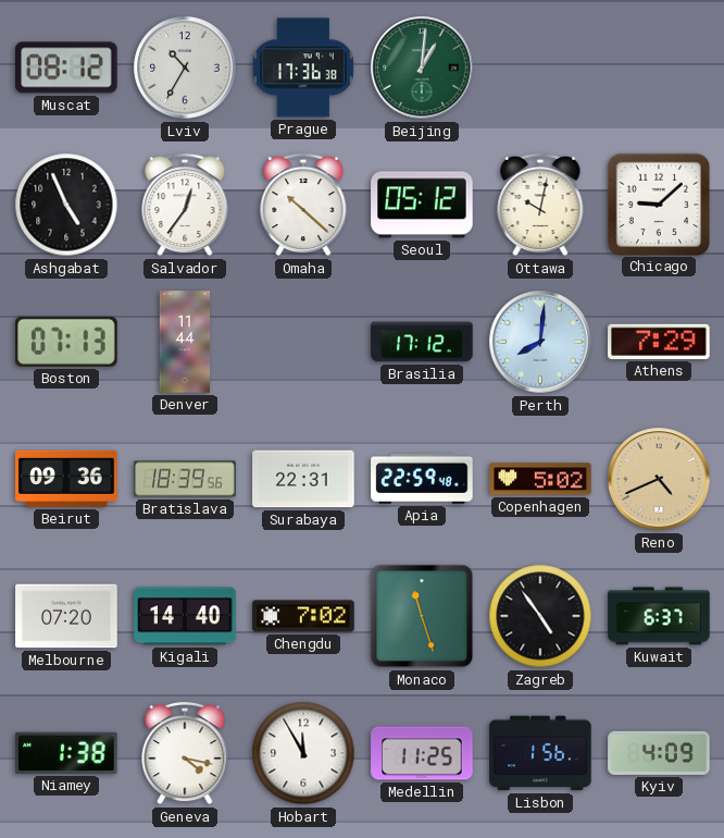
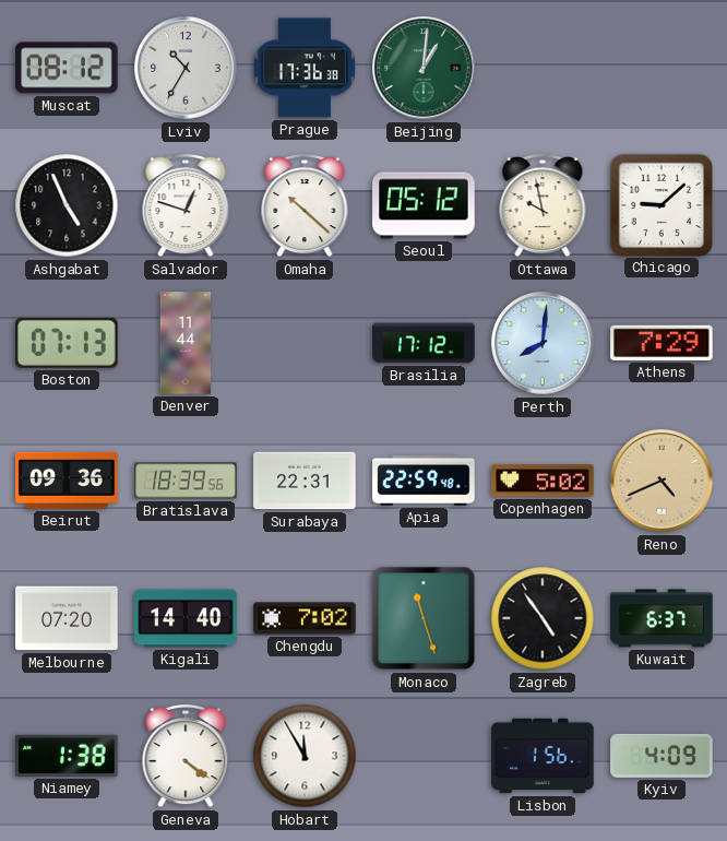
Salvador: 12:36 -> 12:48 (186, 205)
Ottawa: 10:02 -> 9:58 (543, 205)
Geneva: 4:17 -> 4:21 (186, 756)
Medellin: 11:25 -> none (422, 753)
